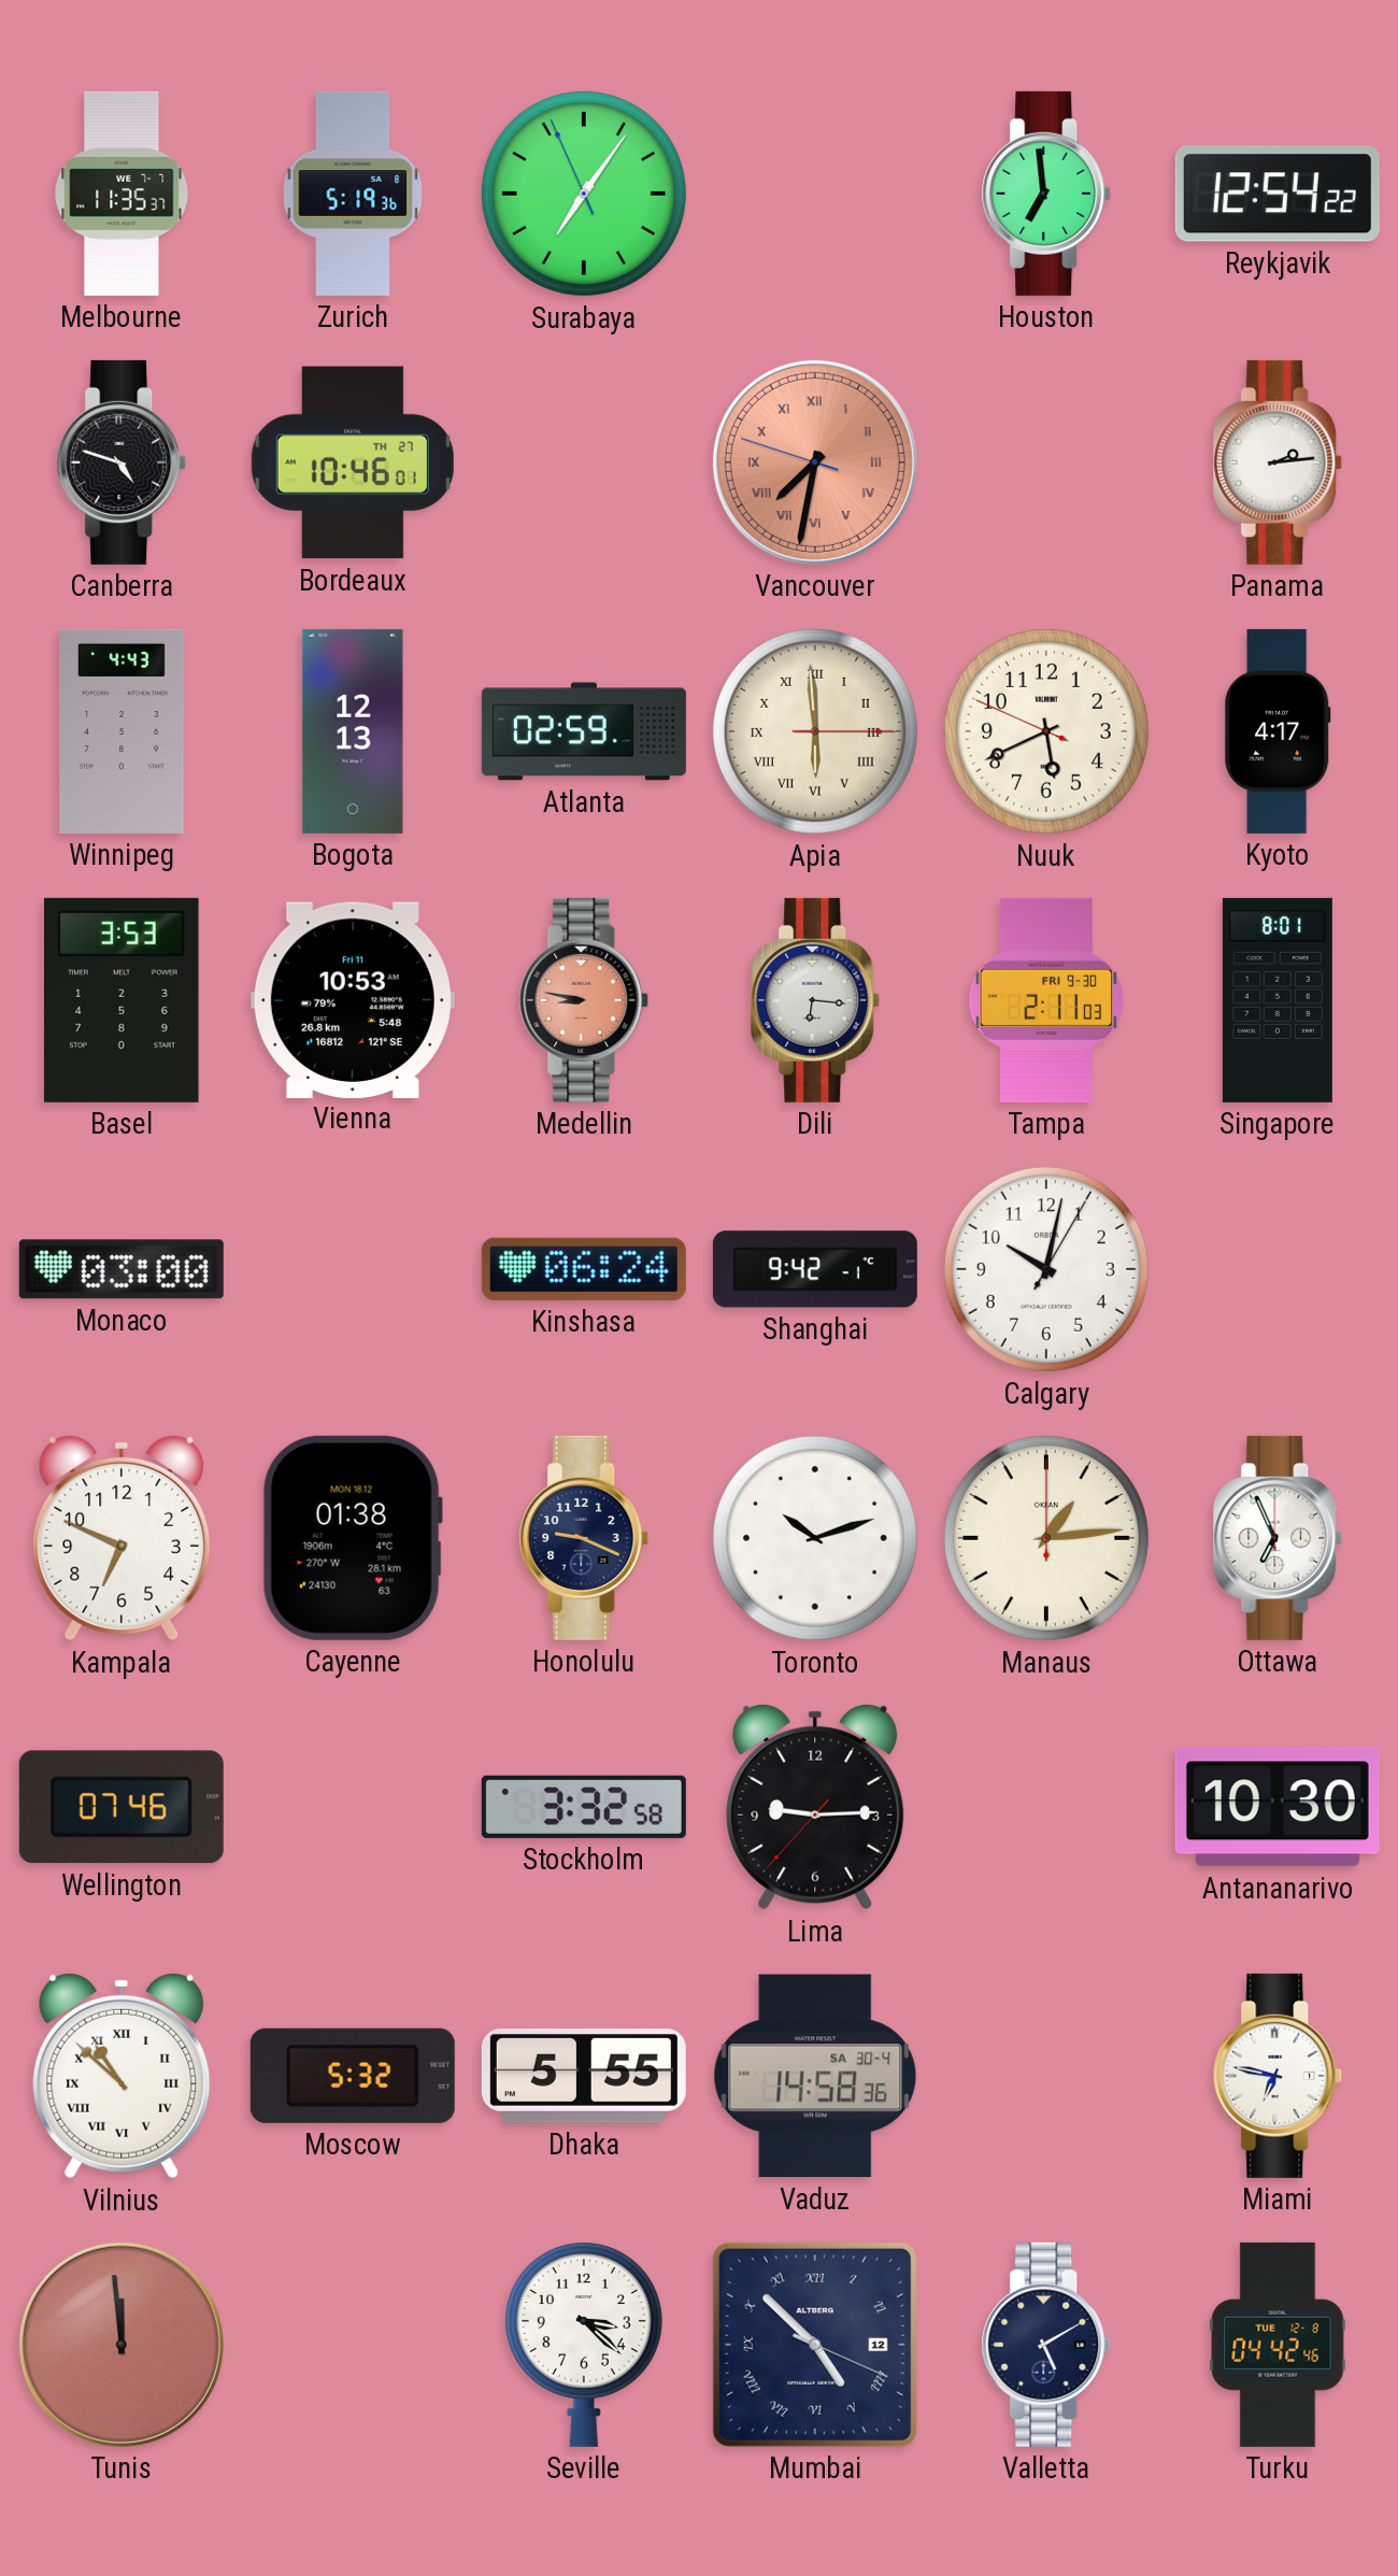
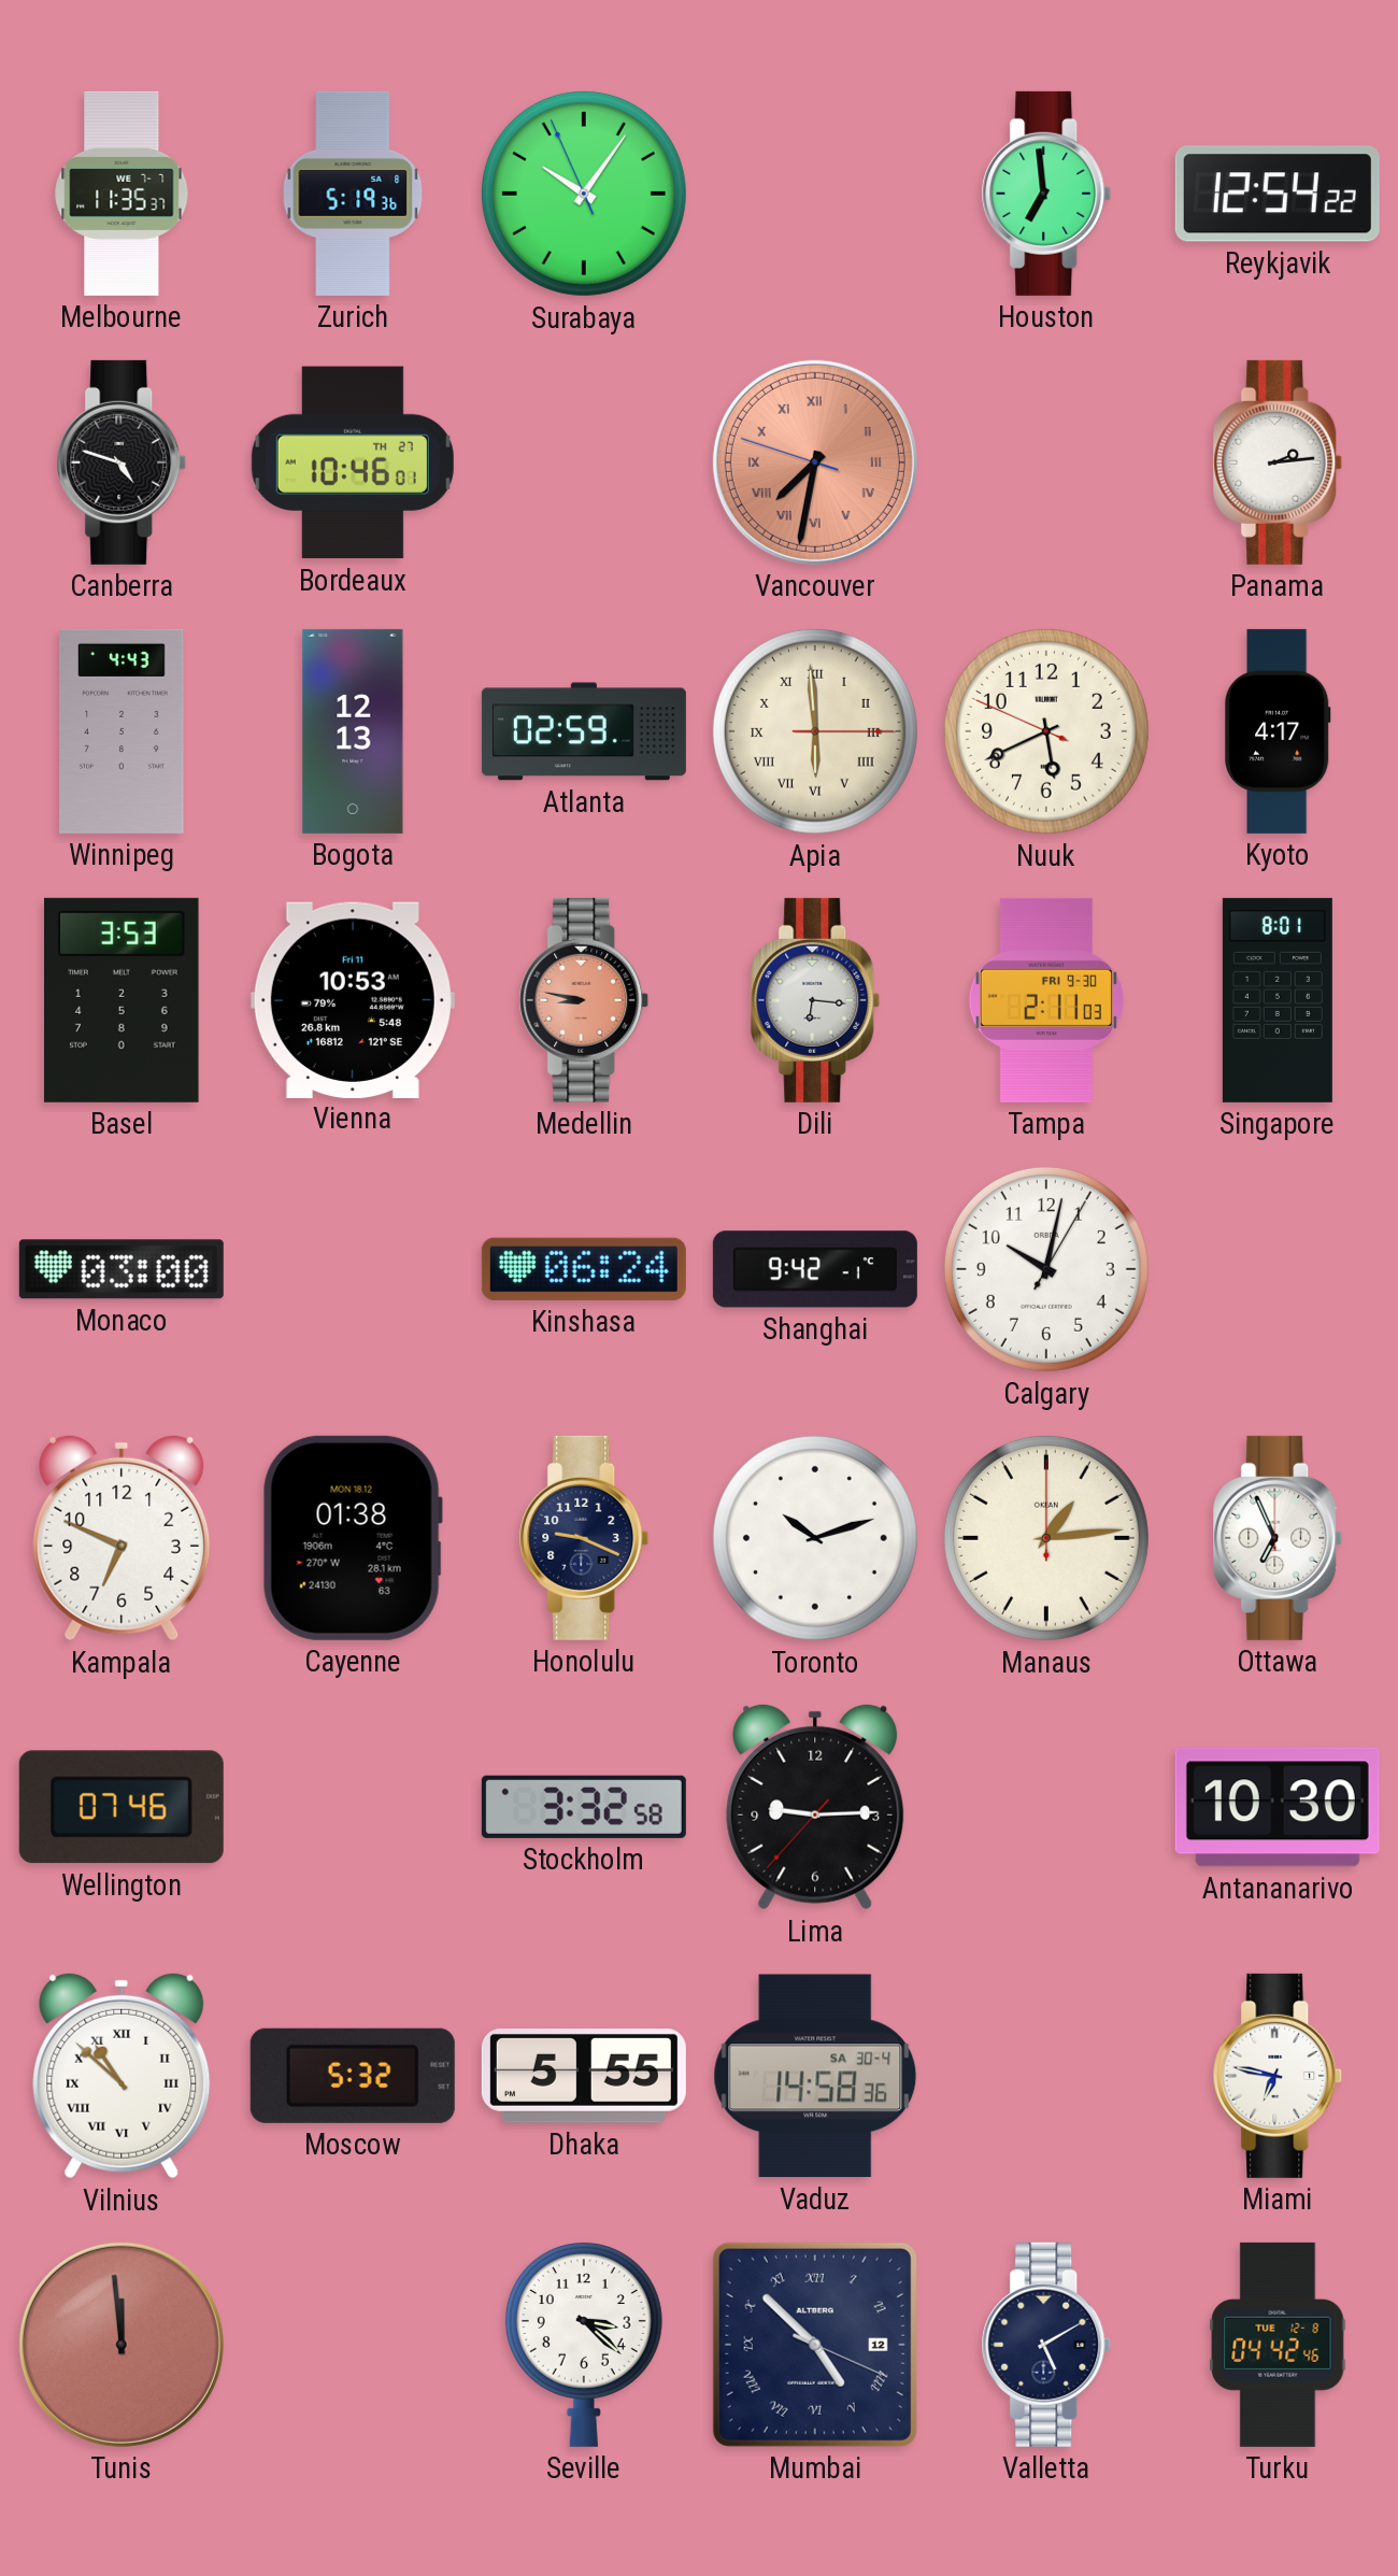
Surabaya: 7:05 -> 10:05 (584, 194)
